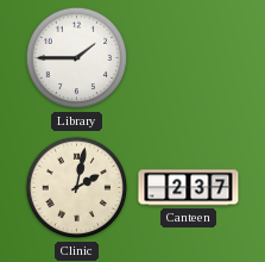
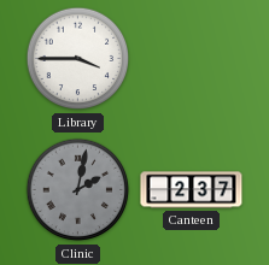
Library: 1:45 -> 3:45 (78, 59)
Clinic dial: cream -> grey (78, 190)
